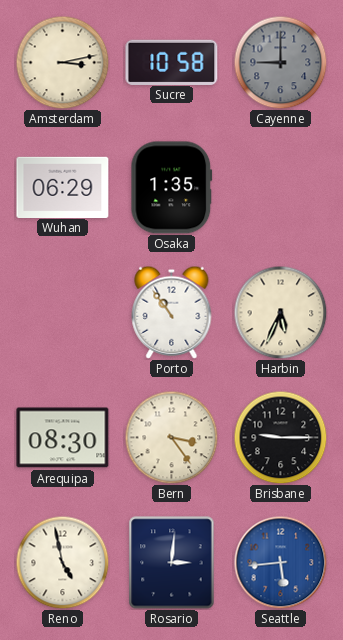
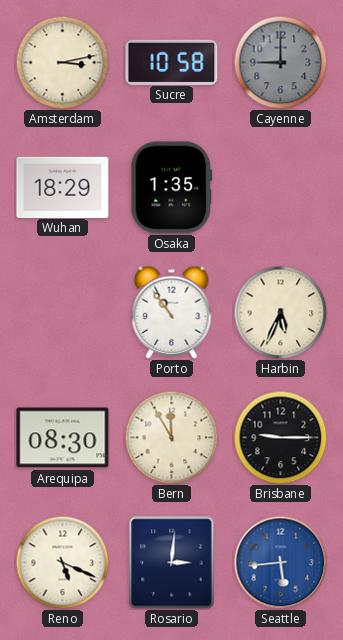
Wuhan: 06:29 -> 18:29 (63, 187)
Bern: 3:24 -> 11:55 (171, 437)
Reno: 4:58 -> 5:19 (62, 562)
